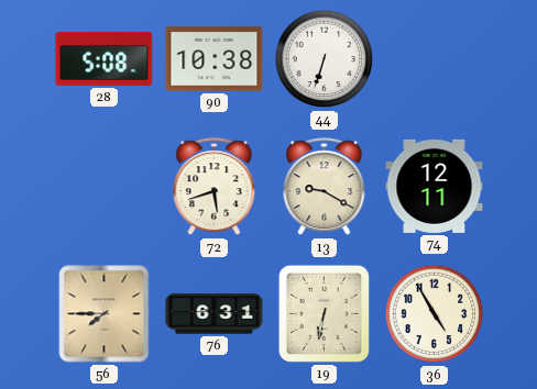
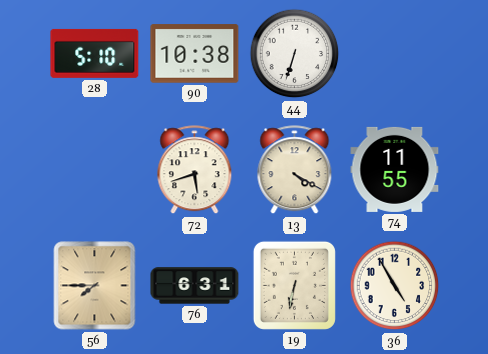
28: 5:08 -> 5:10 (95, 53)
13: 9:20 -> 4:20 (295, 170)
74: 12:11 -> 11:55 (395, 169)
